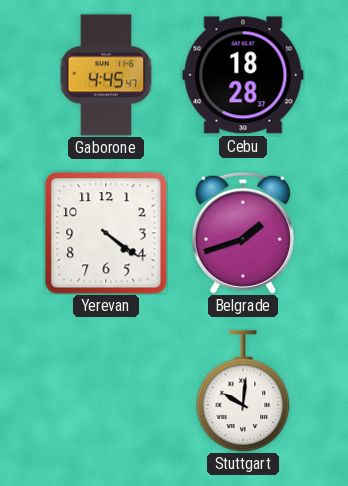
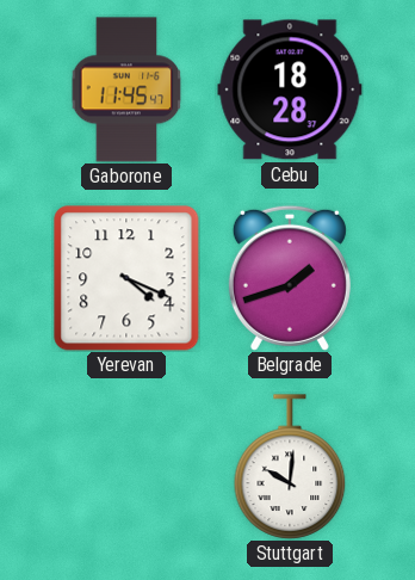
Gaborone: 4:45 -> 11:45 (126, 90)
Yerevan: 4:21 -> 4:19 (126, 278)
